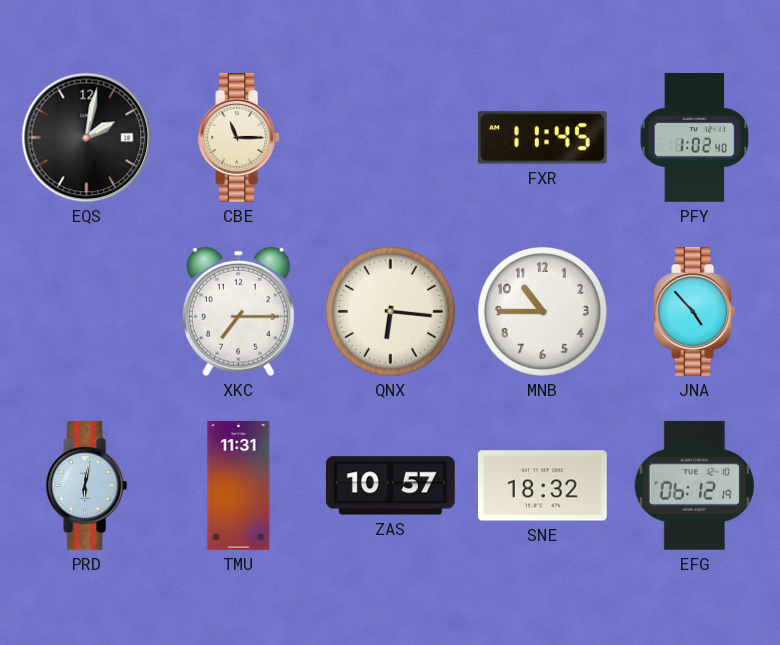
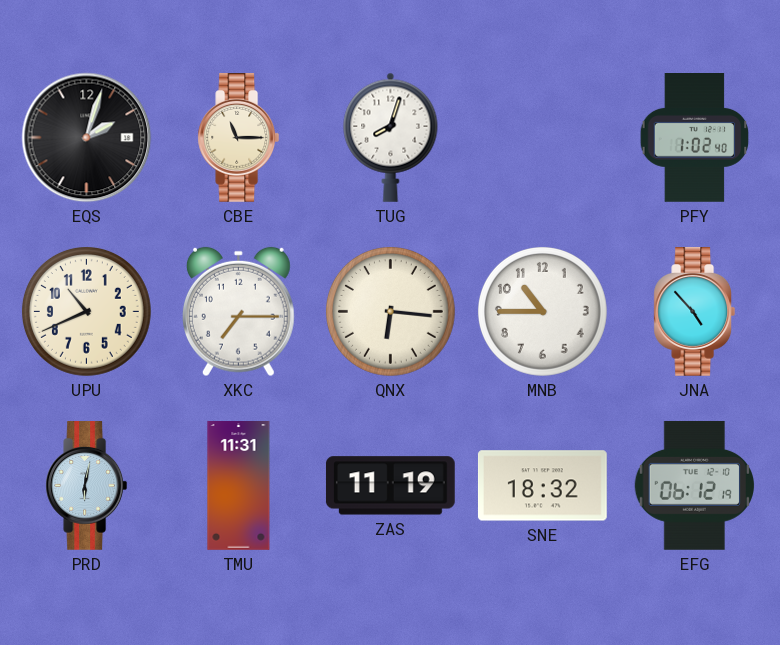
EQS: 2:02 -> 2:03 (87, 138)
TUG: none -> 8:03 (391, 137)
FXR: 11:45 -> none (542, 138)
UPU: none -> 10:41 (86, 311)
ZAS: 10:57 -> 11:19 (390, 486)
